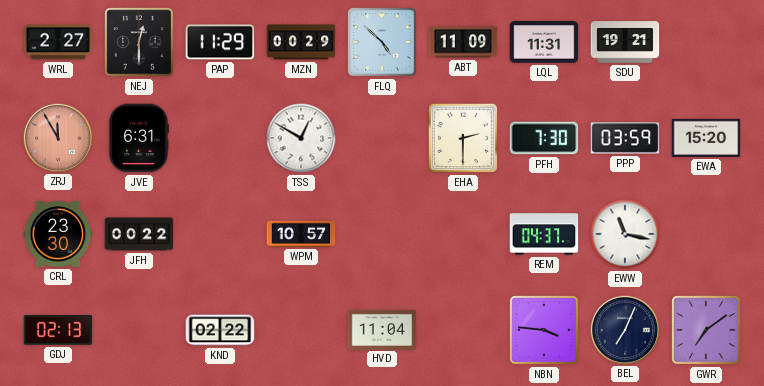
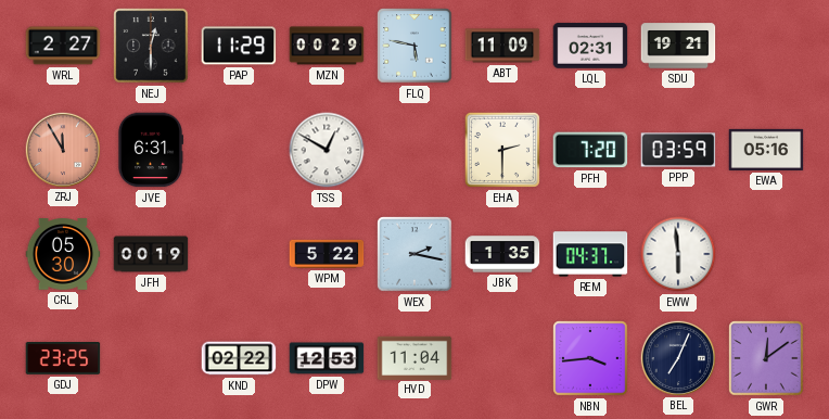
FLQ: 4:52 -> 5:47 (414, 46)
LQL: 11:31 -> 02:31 (590, 46)
PFH: 7:30 -> 7:20 (590, 150)
EWA: 15:20 -> 05:16 (766, 150)
CRL: 23:30 -> 05:30 (63, 254)
JFH: 00:22 -> 00:19 (151, 254)
WPM: 10:57 -> 5:22 (327, 254)
WEX: none -> 2:17 (414, 254)
JBK: none -> 1:35 (502, 254)
EWW: 11:17 -> 5:59 (678, 254)
GDJ: 02:13 -> 23:25 (63, 359)
DPW: none -> 12:53 (327, 358)
NBN: 3:46 -> 3:44 (590, 358)
GWR: 7:09 -> 12:09 (766, 358)
